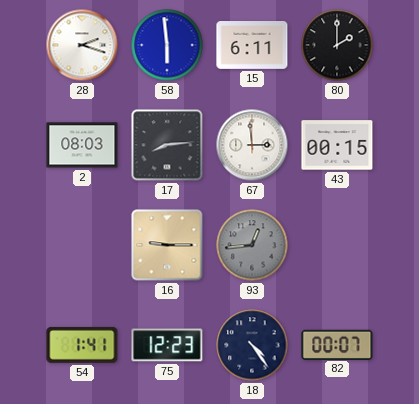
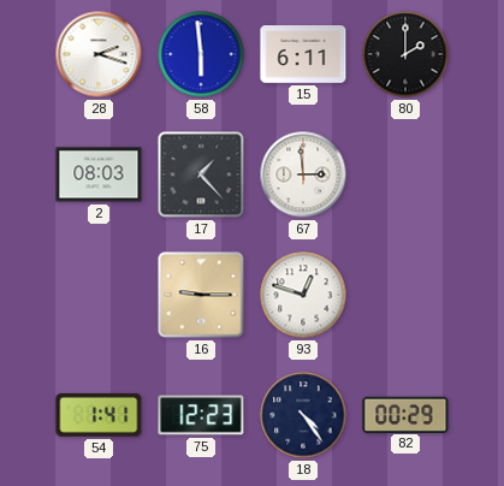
17: 8:14 -> 1:23 (201, 174)
43: 00:15 -> none (337, 145)
93: 12:44 -> 12:48 (303, 295)
93 dial: grey -> white (303, 295)
82: 00:07 -> 00:29 (405, 414)
